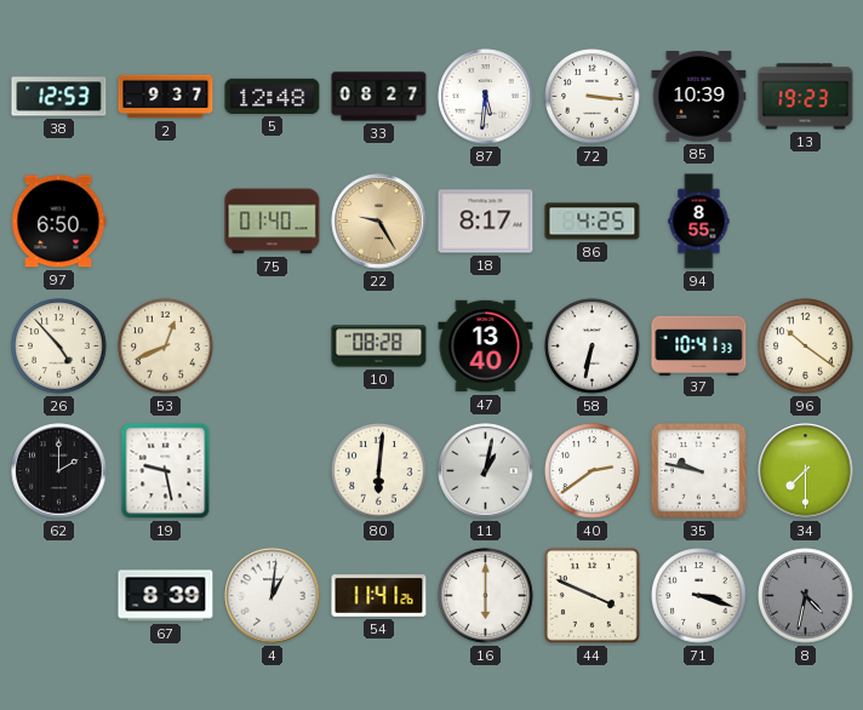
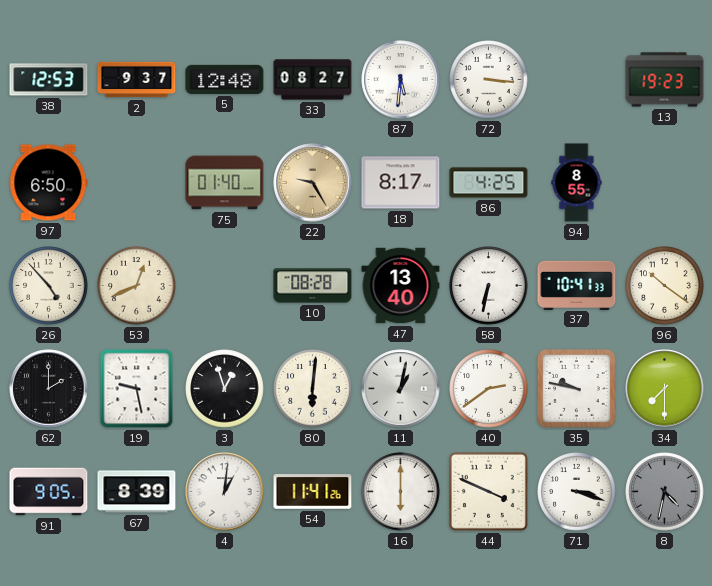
85: 10:39 -> none (699, 97)
3: none -> 12:57 (225, 389)
91: none -> 9:05 (49, 492)
